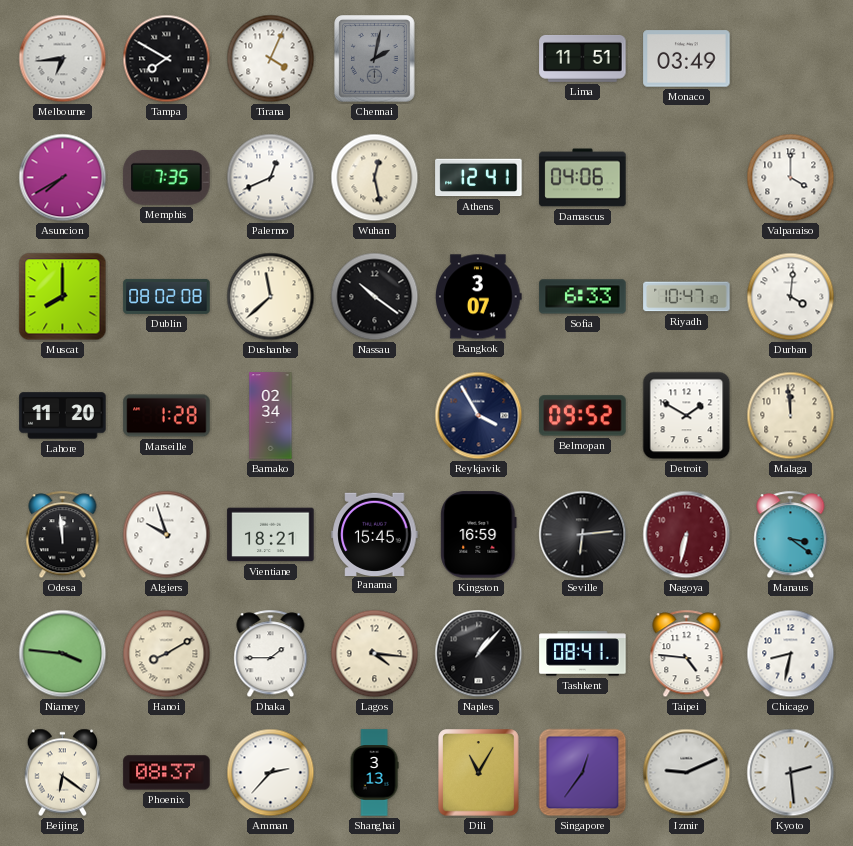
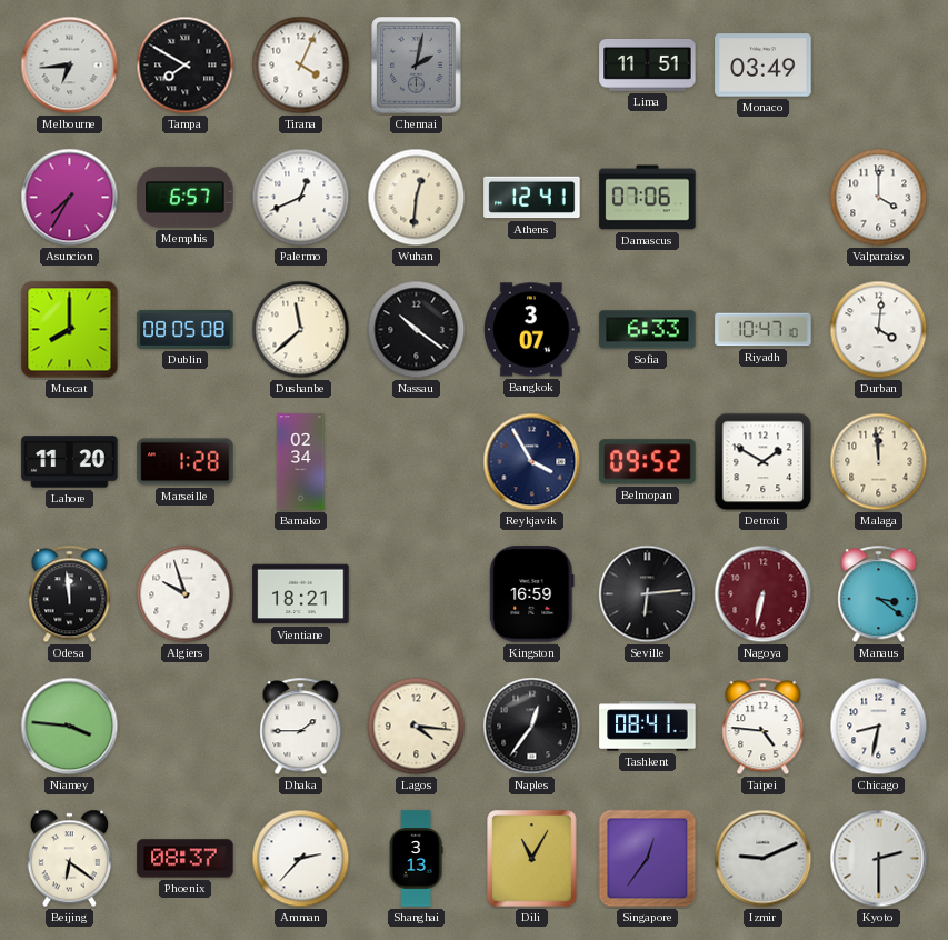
Asuncion: 7:40 -> 7:35 (70, 198)
Memphis: 7:35 -> 6:57 (186, 197)
Wuhan: 12:28 -> 12:31 (417, 198)
Damascus: 04:06 -> 07:06 (648, 198)
Dublin: 08:02 -> 08:05 (186, 329)
Panama: 15:45 -> none (375, 534)
Hanoi: 8:10 -> none (167, 654)
Naples: 1:07 -> 12:36 (532, 727)
Kyoto: 2:29 -> 2:30 (879, 859)
